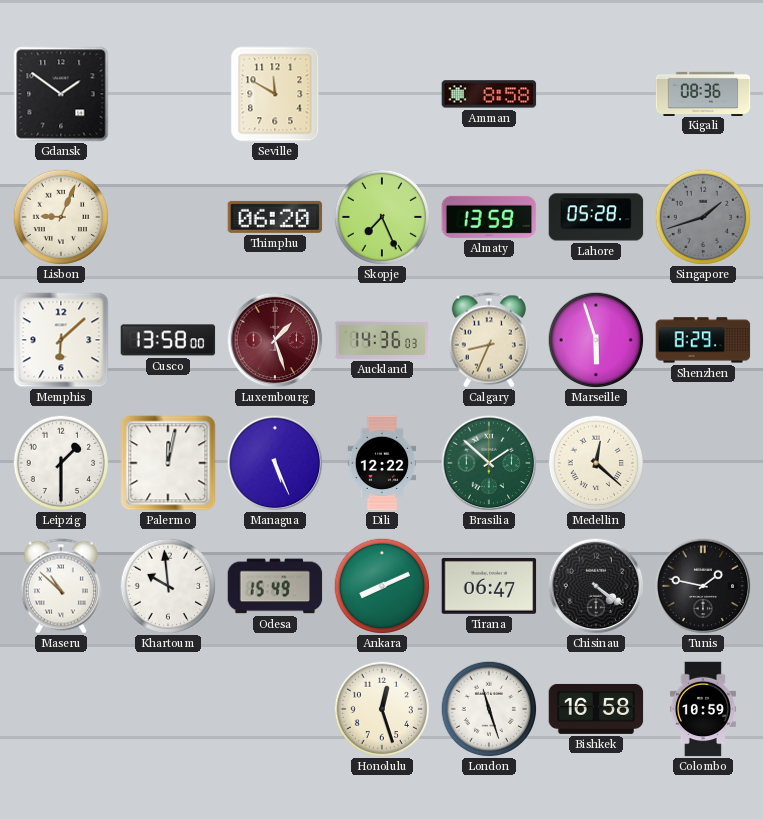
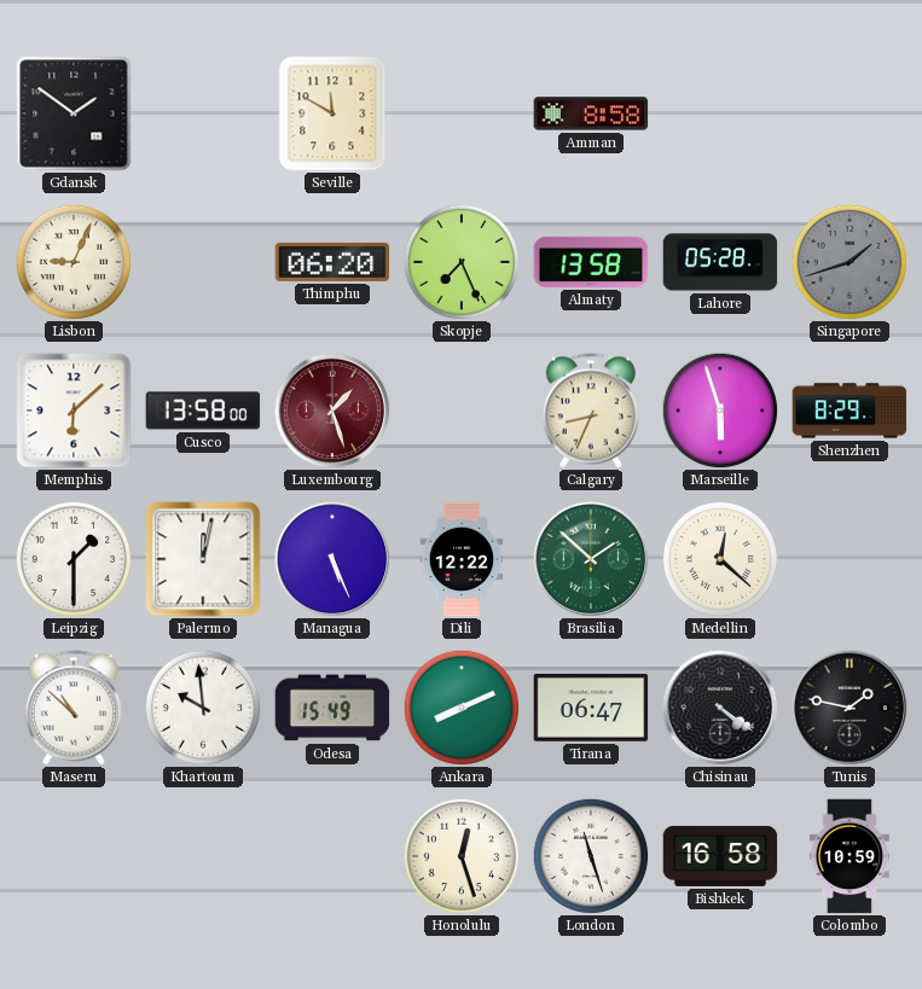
Kigali: 08:36 -> none (703, 93)
Almaty: 13:59 -> 13:58 (591, 262)
Auckland: 14:36 -> none (382, 340)
